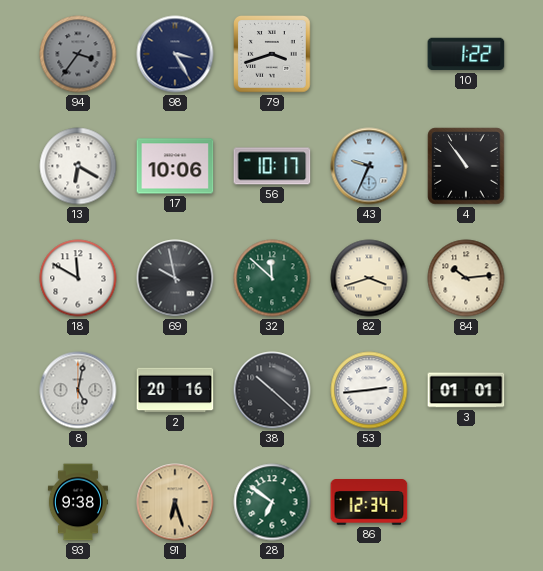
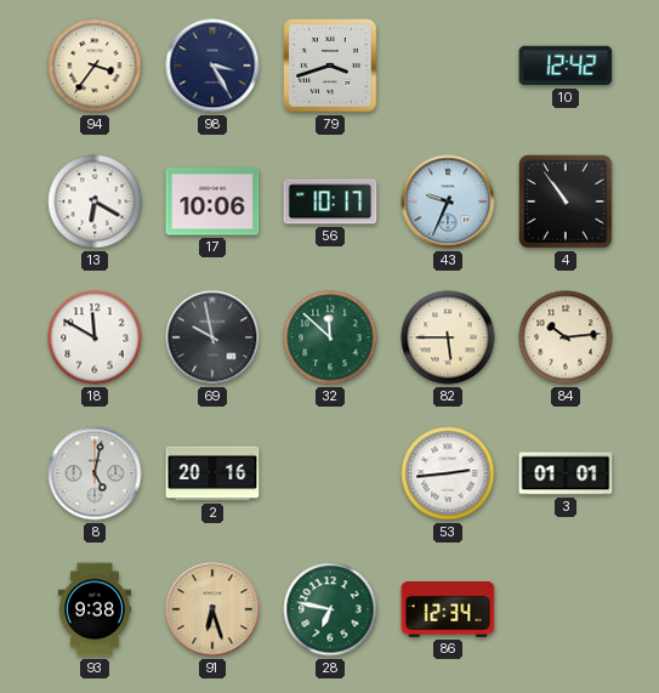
94 dial: grey -> cream (95, 66)
10: 1:22 -> 12:42 (566, 66)
82: 3:42 -> 5:45 (448, 337)
38: 10:22 -> none (272, 390)
28: 6:51 -> 6:47 (330, 609)
